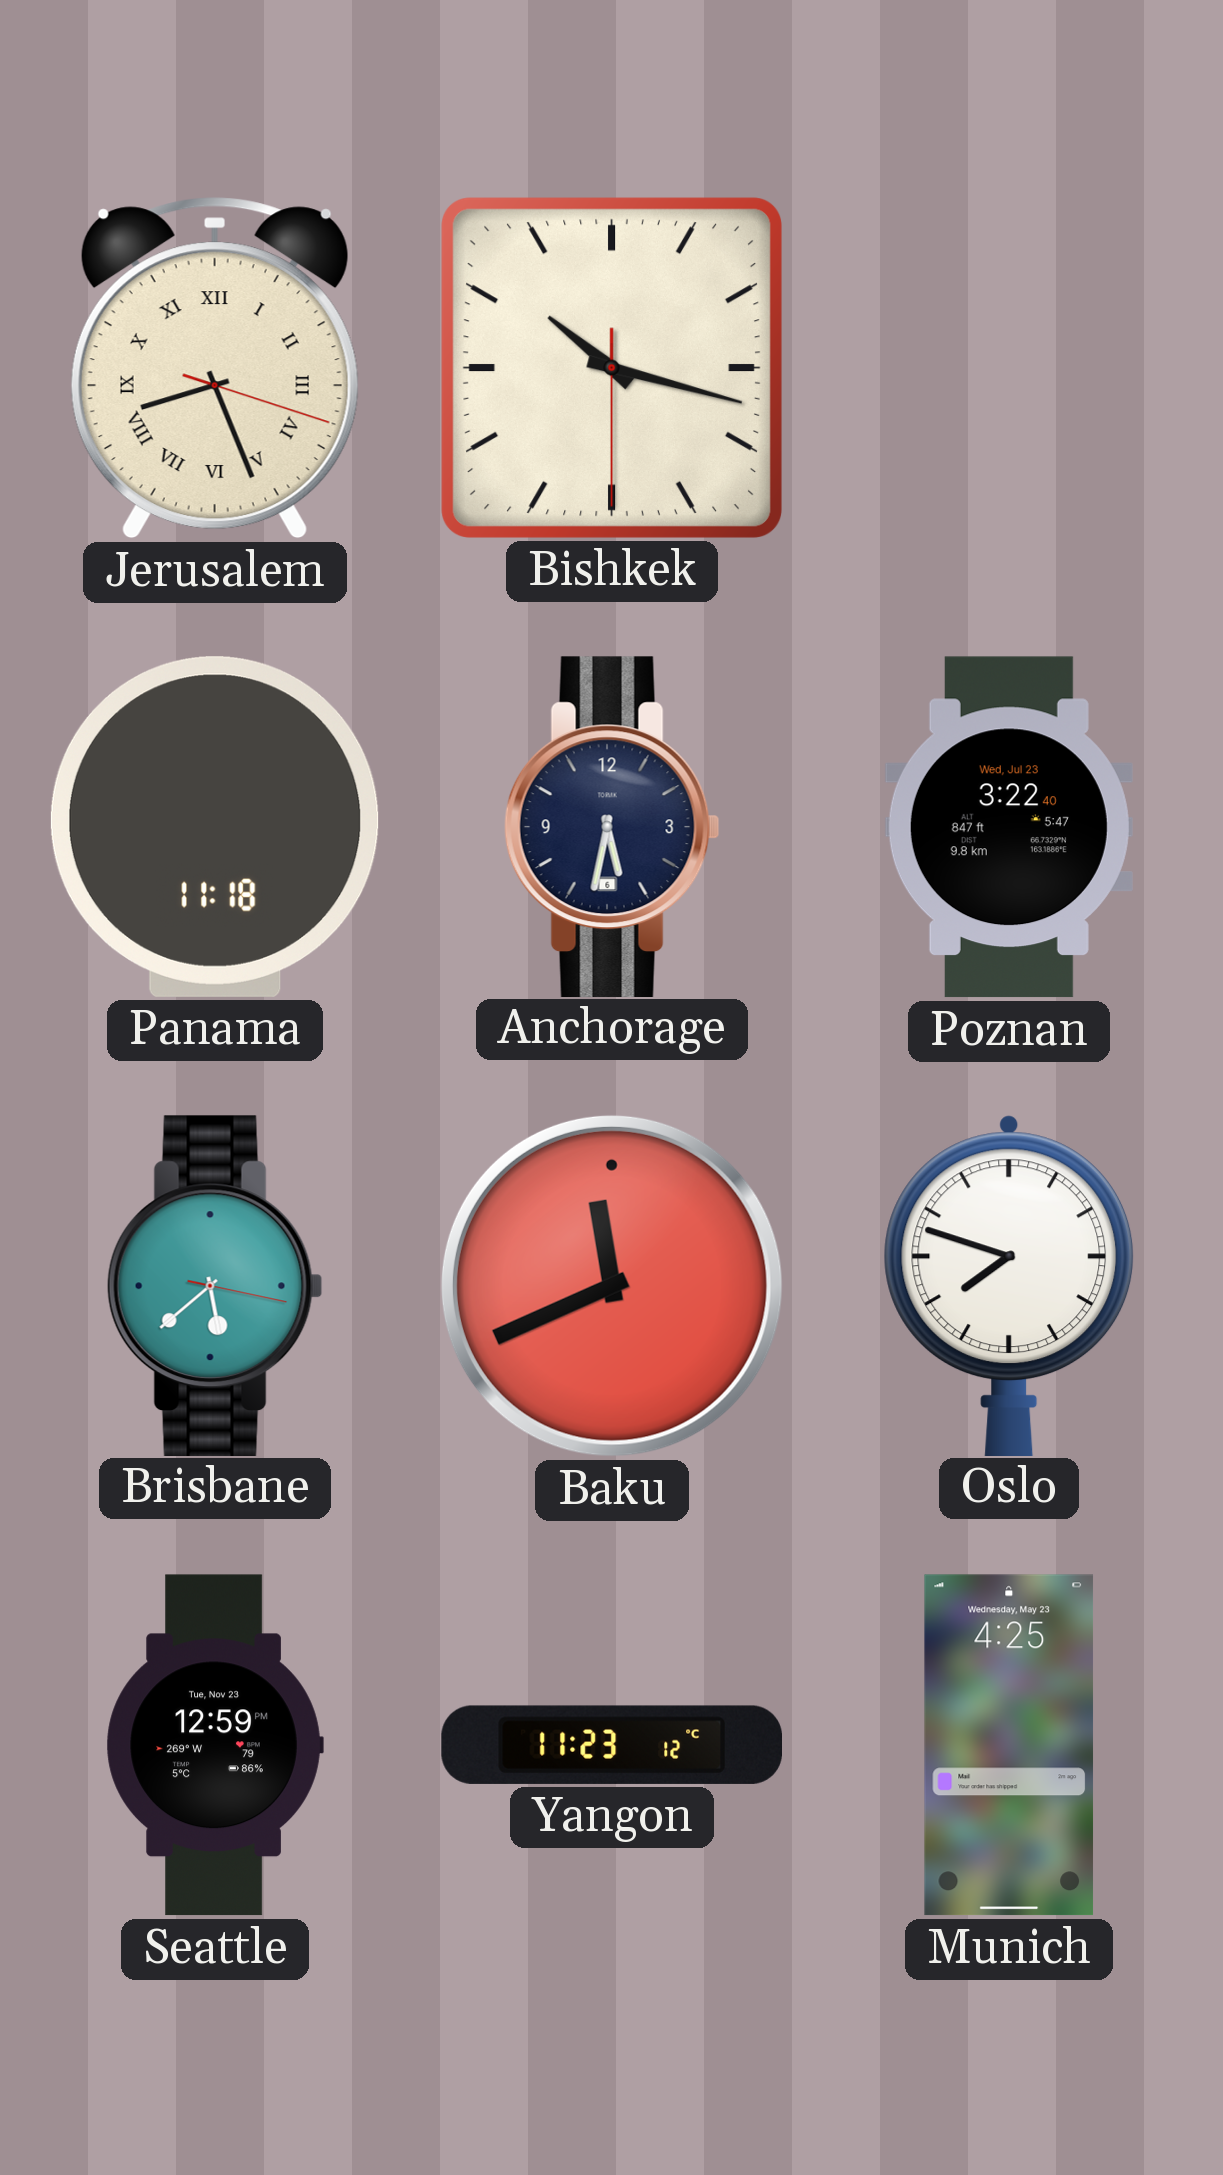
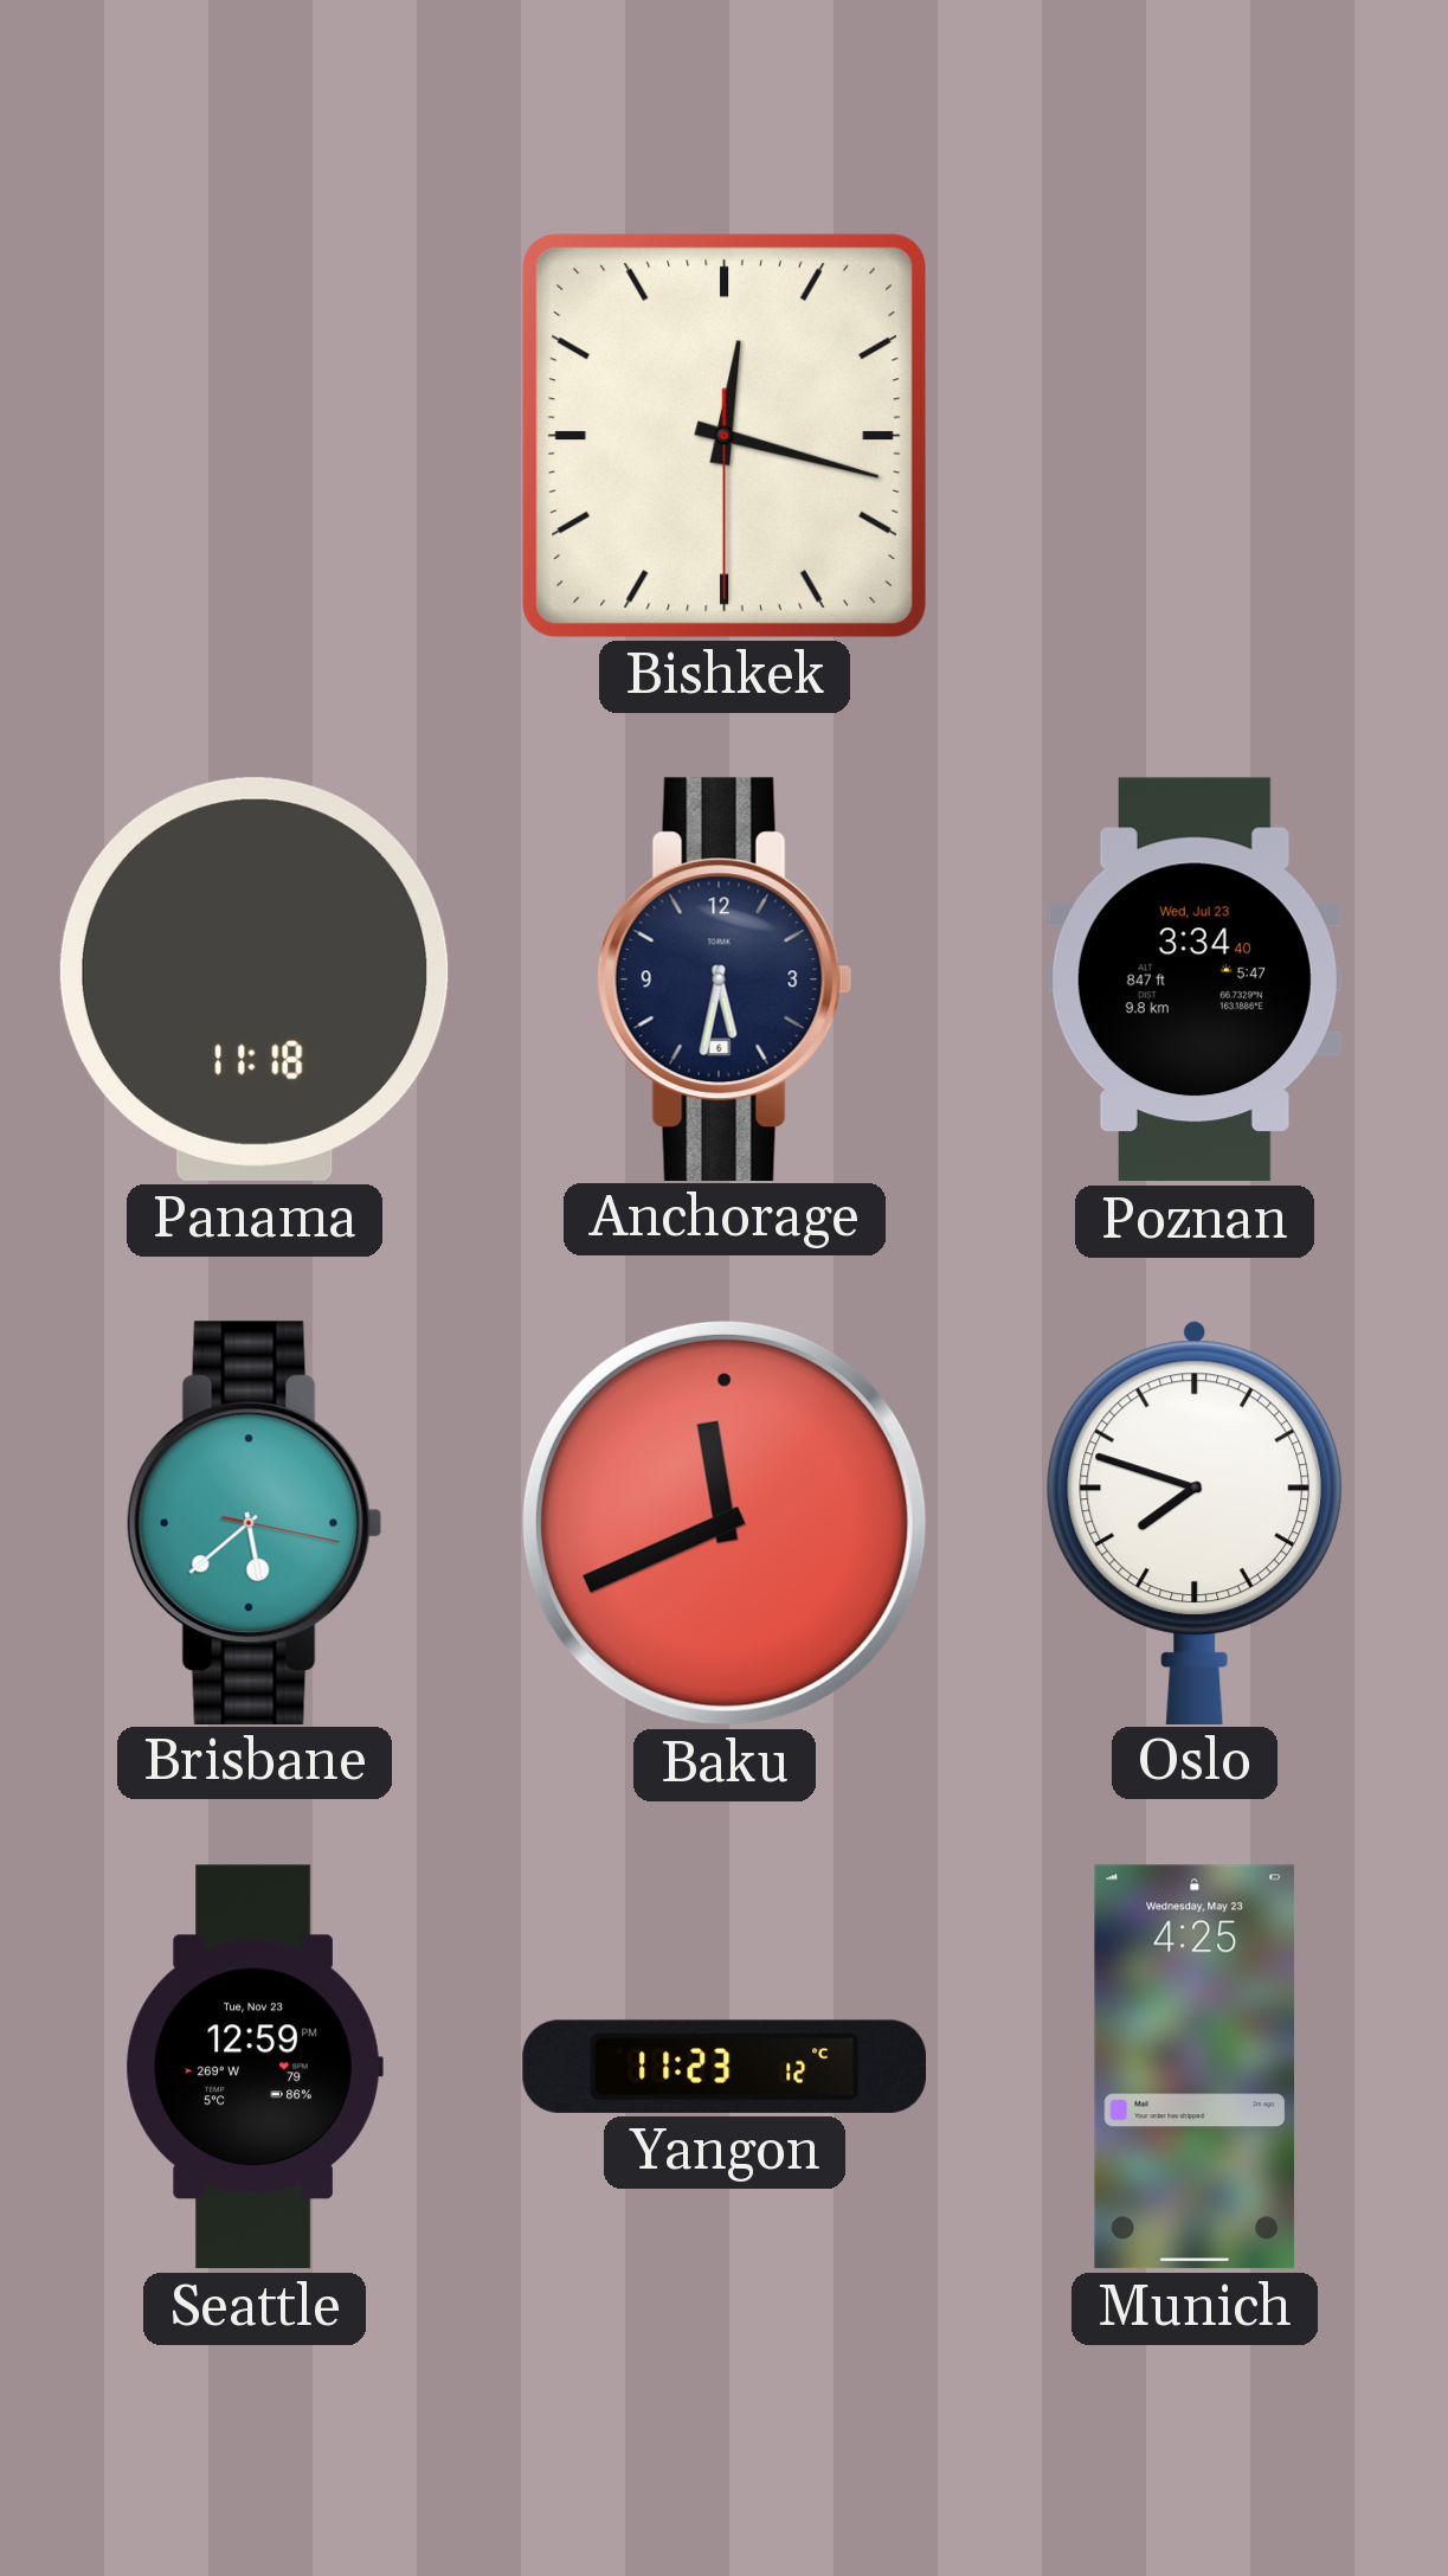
Jerusalem: 8:26 -> none (215, 368)
Bishkek: 10:17 -> 12:17 (725, 436)
Poznan: 3:22 -> 3:34 (1195, 979)
